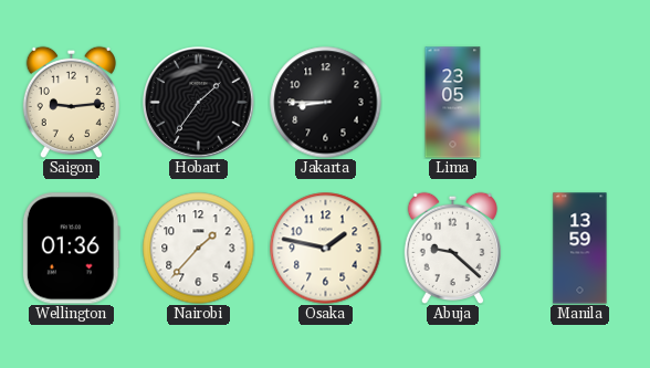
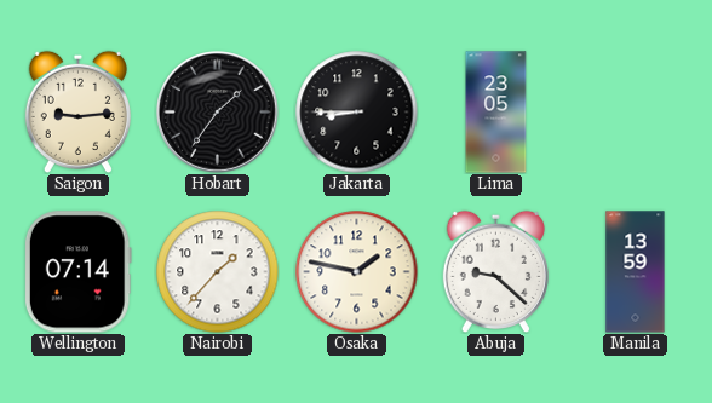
Wellington: 01:36 -> 07:14 (77, 272)
